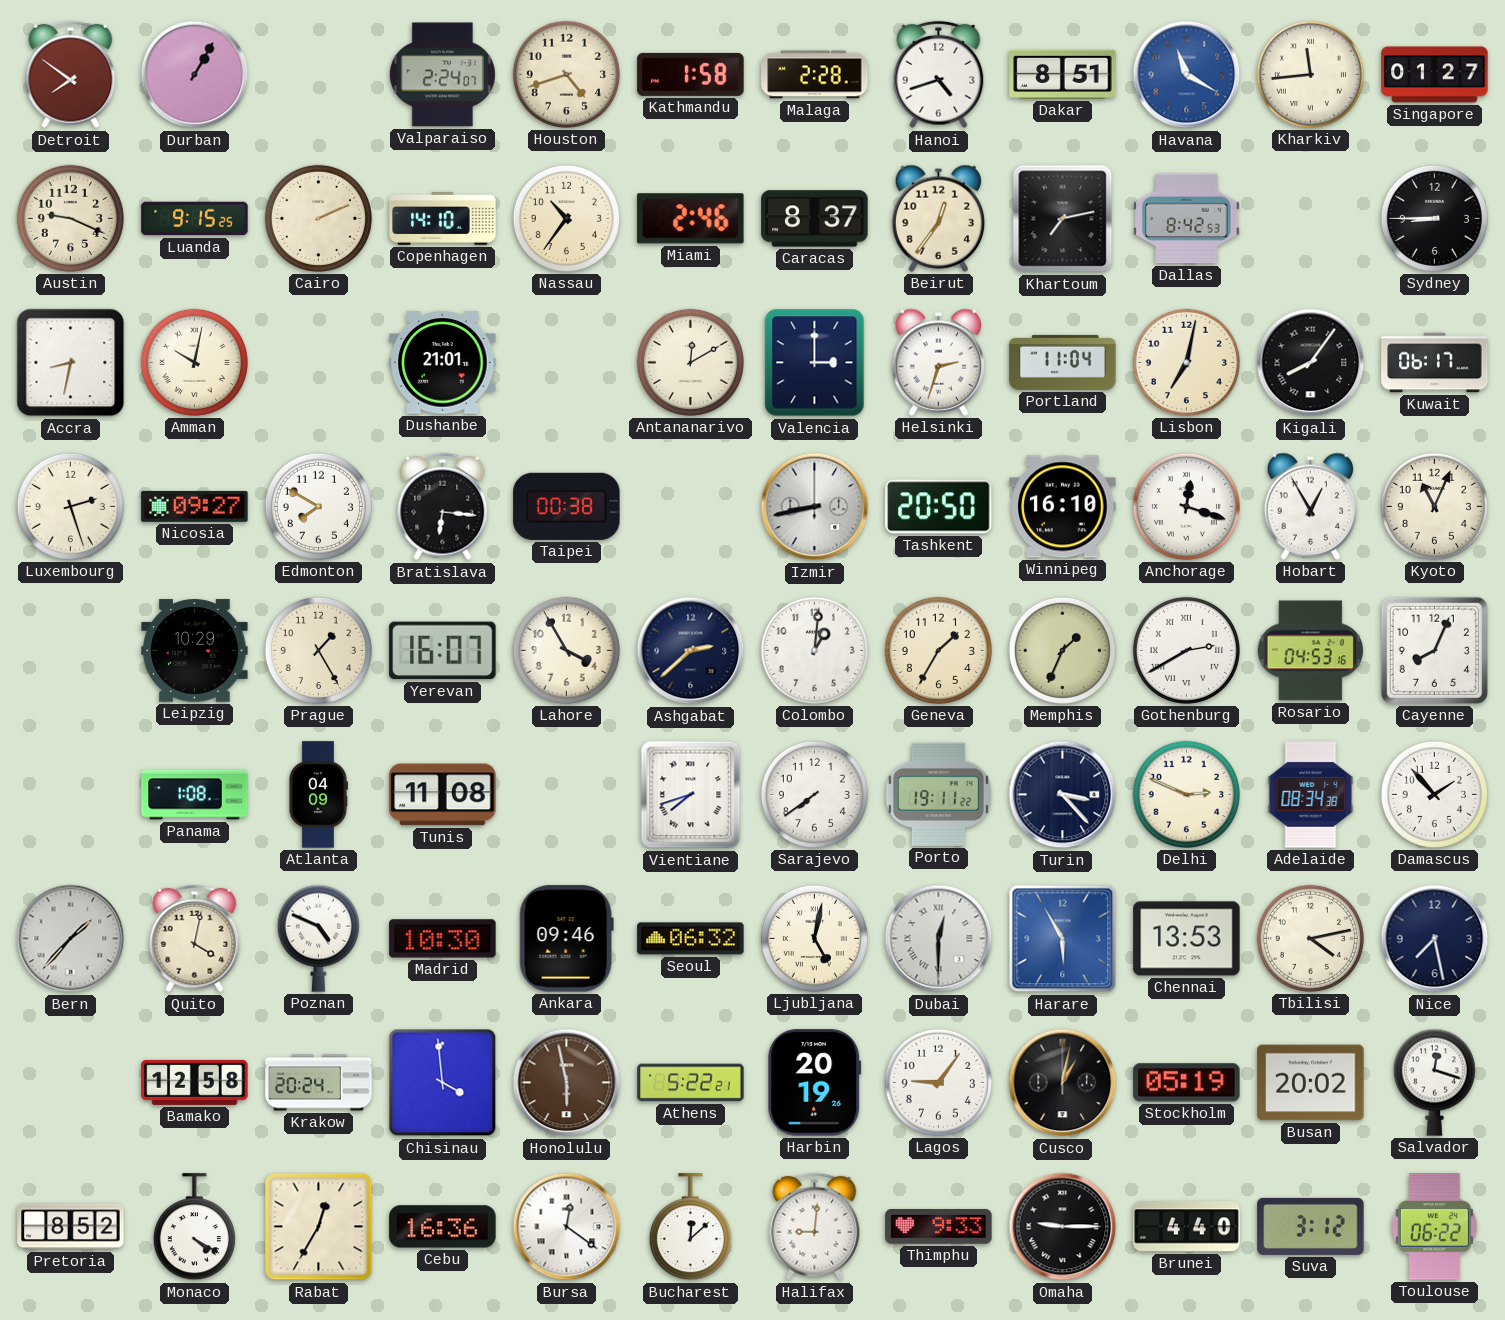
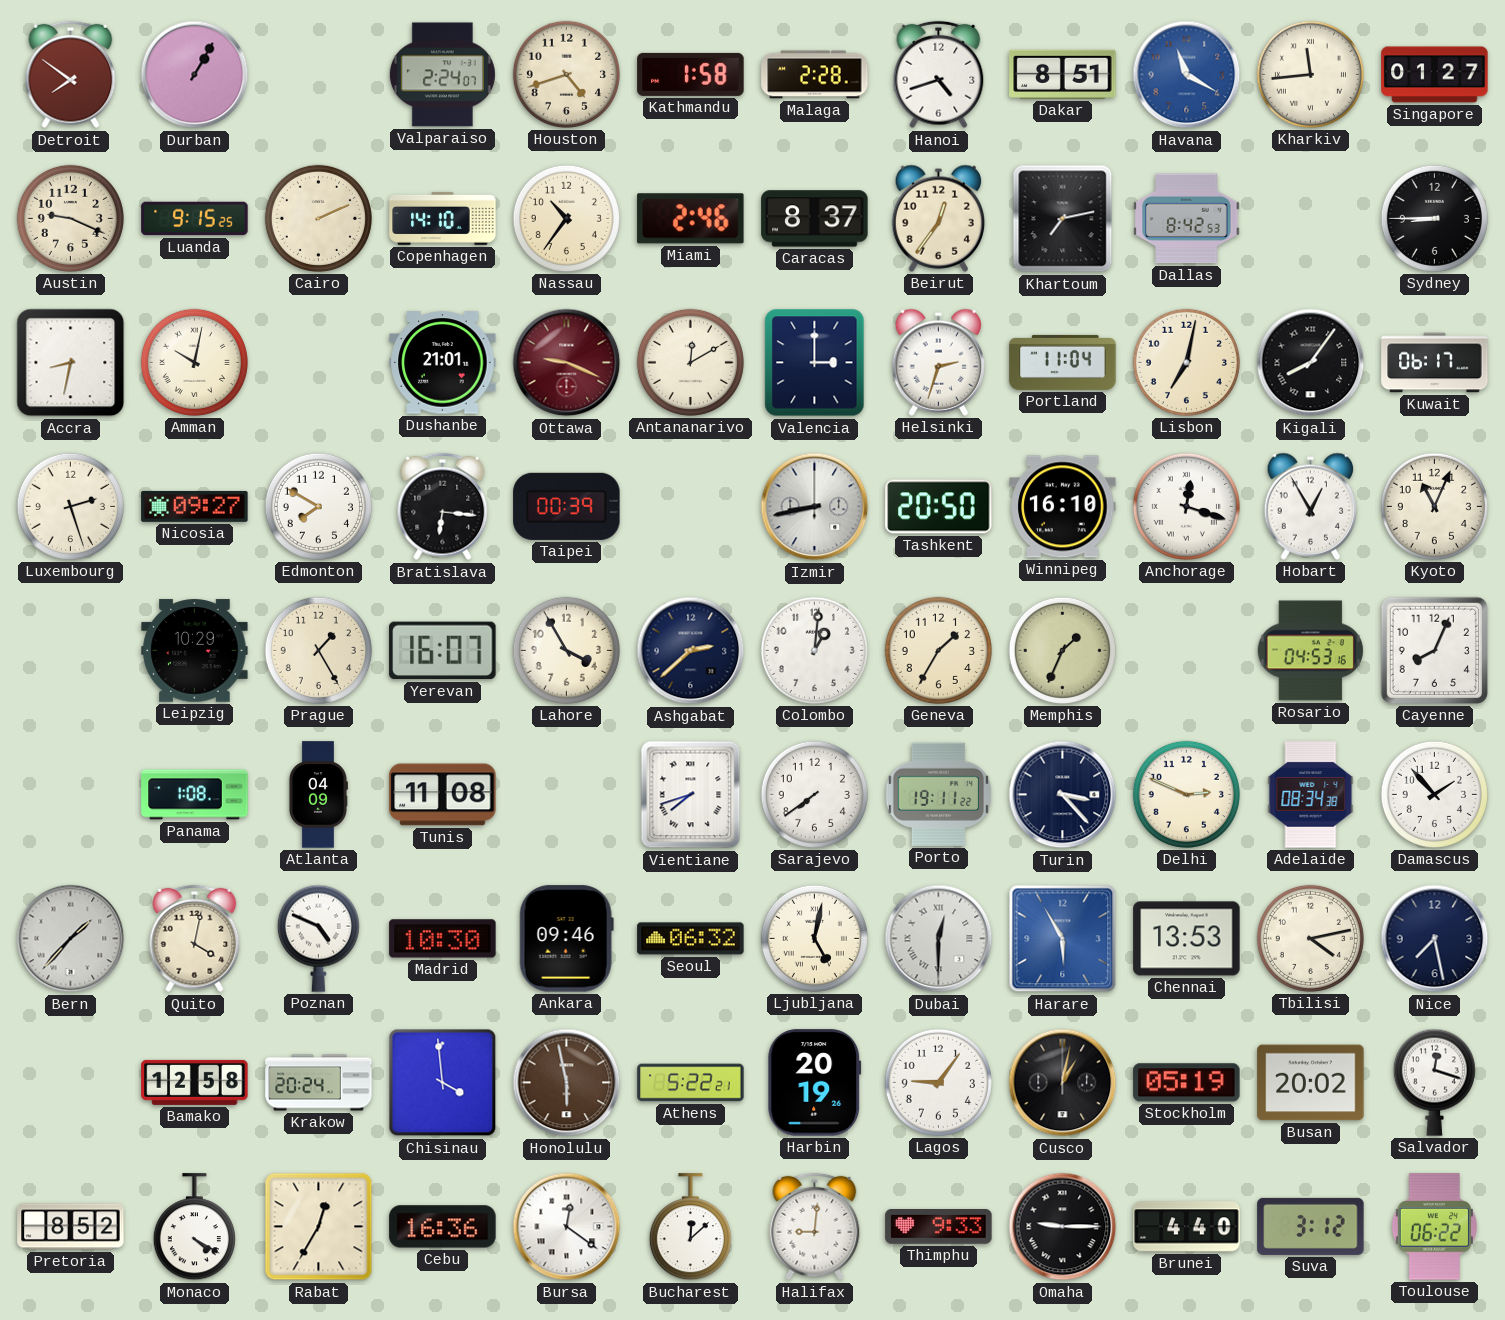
Ottawa: none -> 9:19 (567, 363)
Taipei: 00:38 -> 00:39 (567, 506)
Gothenburg: 2:40 -> none (1186, 650)
